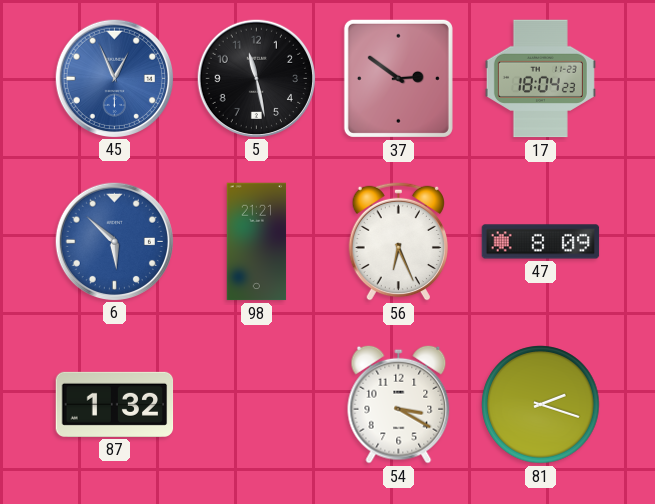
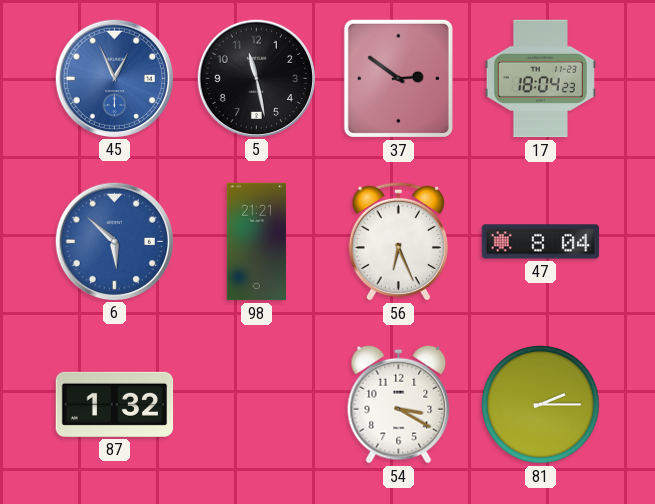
47: 8:09 -> 8:04 (541, 242)
81: 2:18 -> 2:15 (541, 405)
